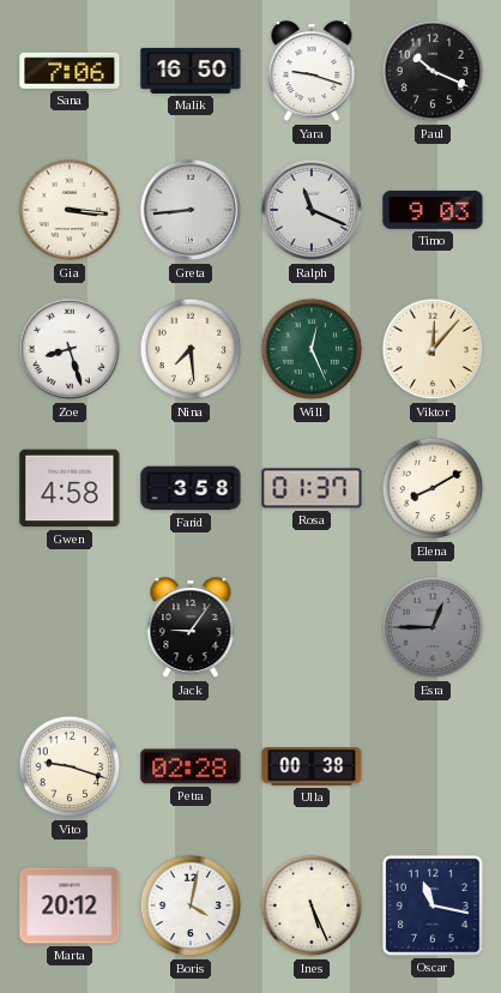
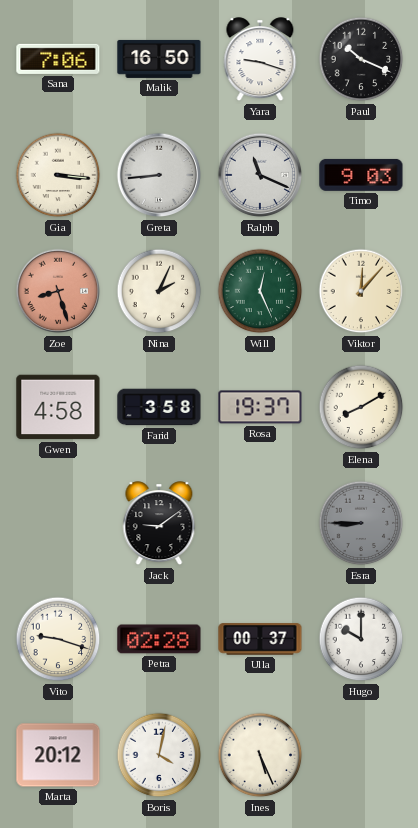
Zoe dial: white -> salmon (58, 291)
Nina: 7:29 -> 2:04 (159, 291)
Rosa: 01:37 -> 19:37 (260, 407)
Jack: 9:06 -> 9:09 (159, 524)
Esra: 12:45 -> 8:45 (361, 523)
Ulla: 00:38 -> 00:37 (260, 639)
Hugo: none -> 10:00 (361, 639)
Oscar: 11:17 -> none (433, 905)
